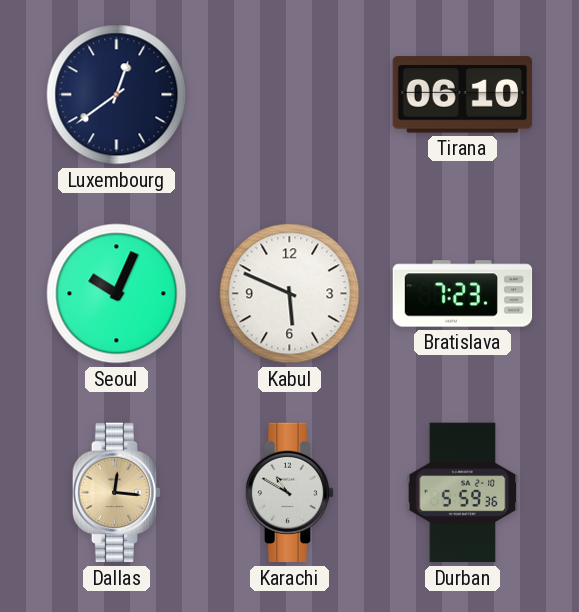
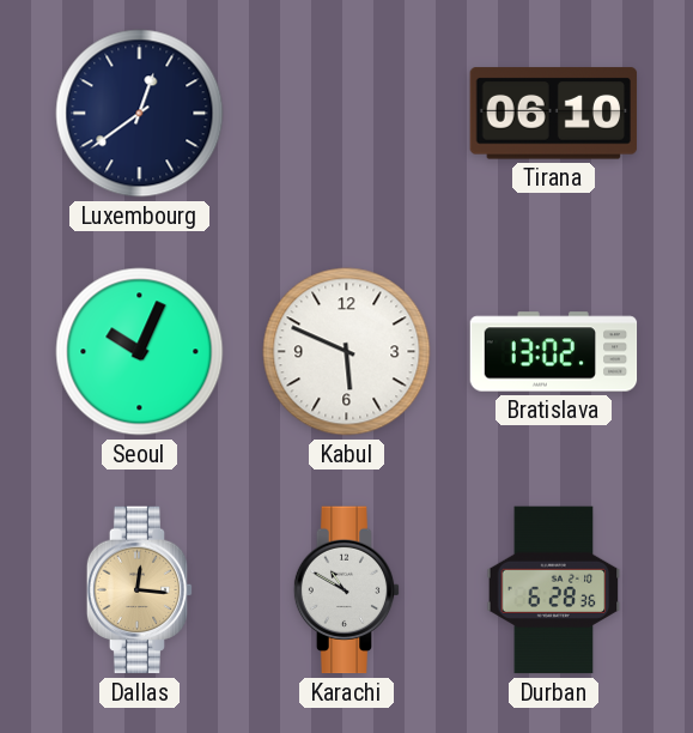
Bratislava: 7:23 -> 13:02 (554, 352)
Durban: 5:59 -> 6:28 (554, 590)
